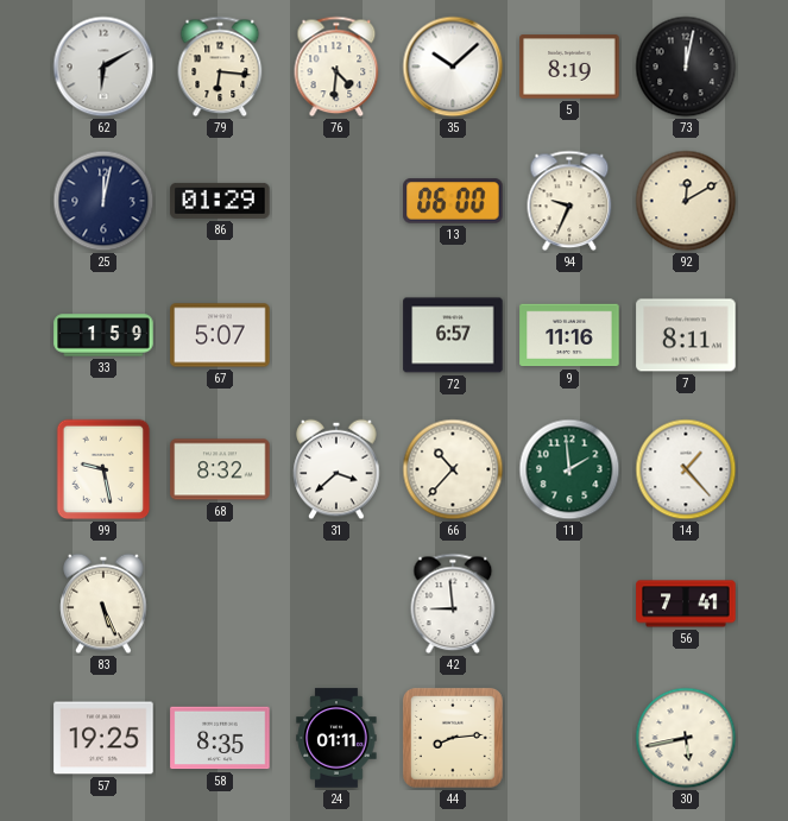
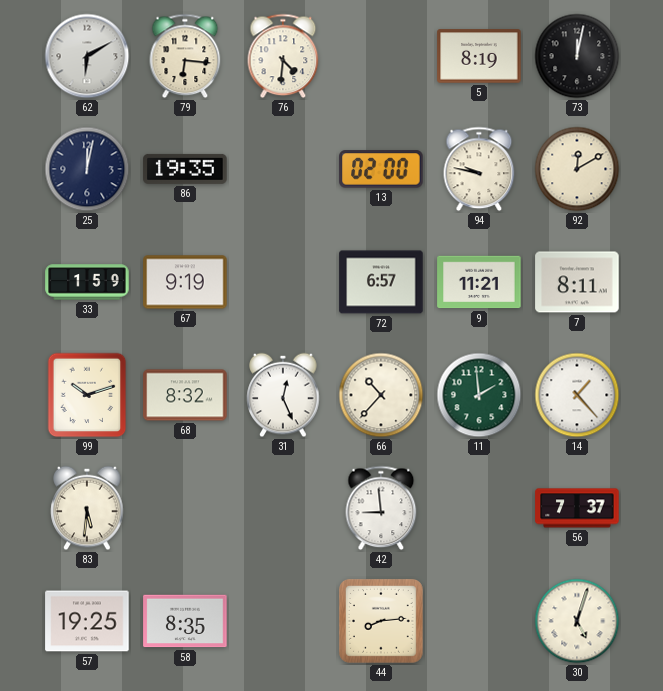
35: 10:08 -> none (453, 67)
86: 01:29 -> 19:35 (185, 169)
13: 06:00 -> 02:00 (381, 169)
94: 9:34 -> 9:47 (479, 169)
67: 5:07 -> 9:19 (185, 282)
9: 11:16 -> 11:21 (479, 282)
99: 9:28 -> 10:12 (87, 395)
31: 3:38 -> 12:26 (283, 395)
83: 5:26 -> 5:31 (87, 508)
56: 7:41 -> 7:37 (577, 508)
24: 01:11 -> none (336, 738)
30: 5:43 -> 5:03 (577, 621)
